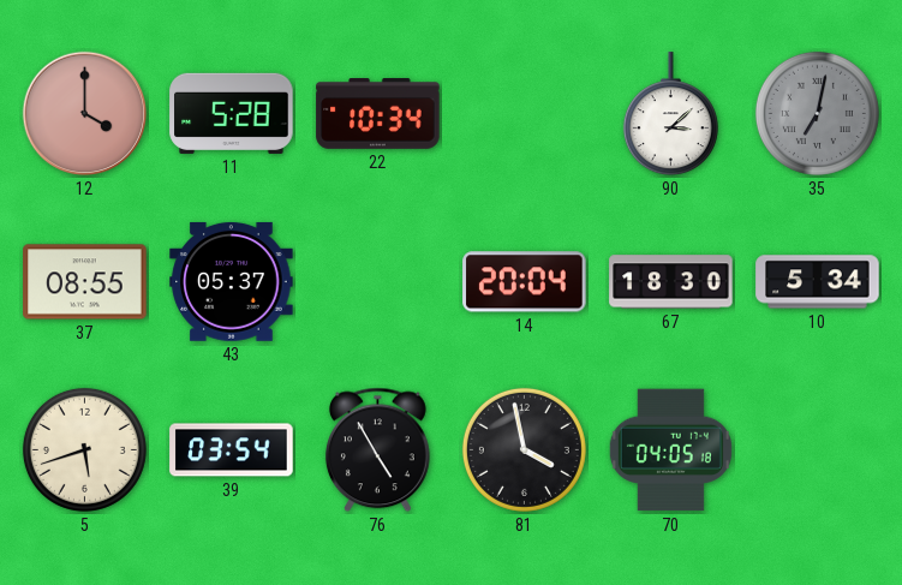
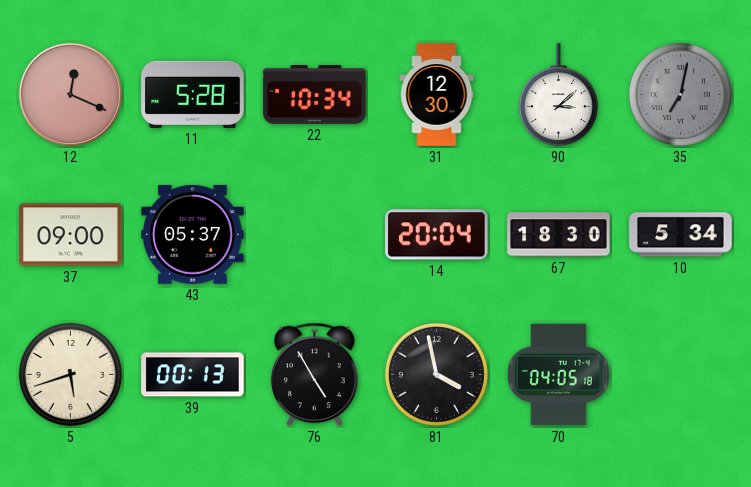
12: 4:00 -> 12:19 (71, 95)
31: none -> 12:30 (437, 95)
37: 08:55 -> 09:00 (71, 235)
39: 03:54 -> 00:13 (193, 375)
